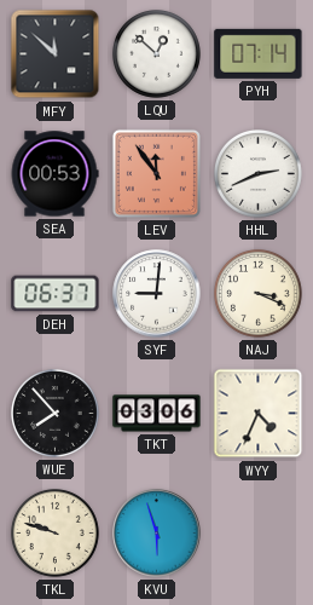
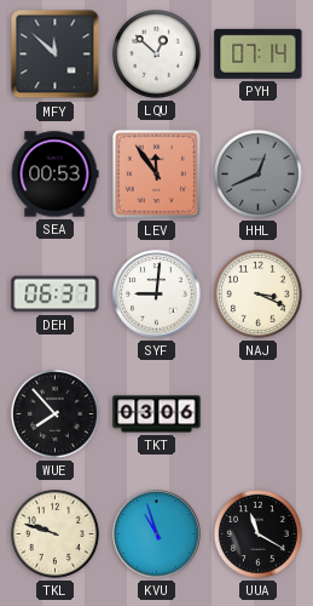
HHL: 2:41 -> 12:41 (259, 175)
HHL dial: white -> grey (259, 175)
WYY: 4:34 -> none (259, 414)
KVU: 5:57 -> 10:57 (157, 534)
UUA: none -> 11:20 (259, 534)
